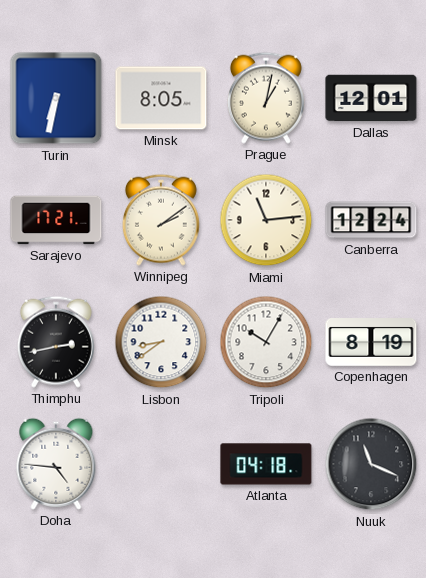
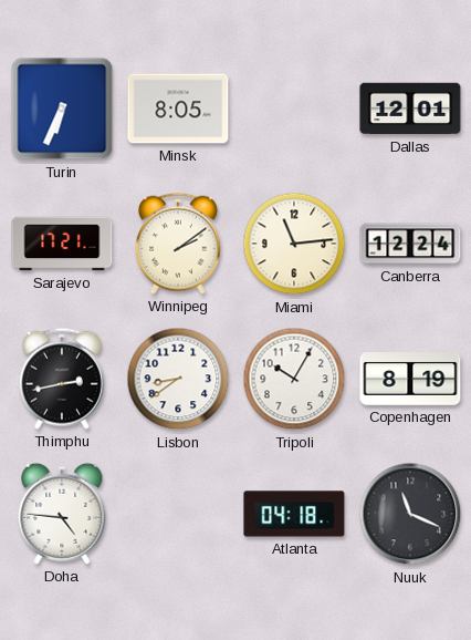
Turin: 6:32 -> 6:34 (62, 109)
Prague: 1:02 -> none (266, 98)
